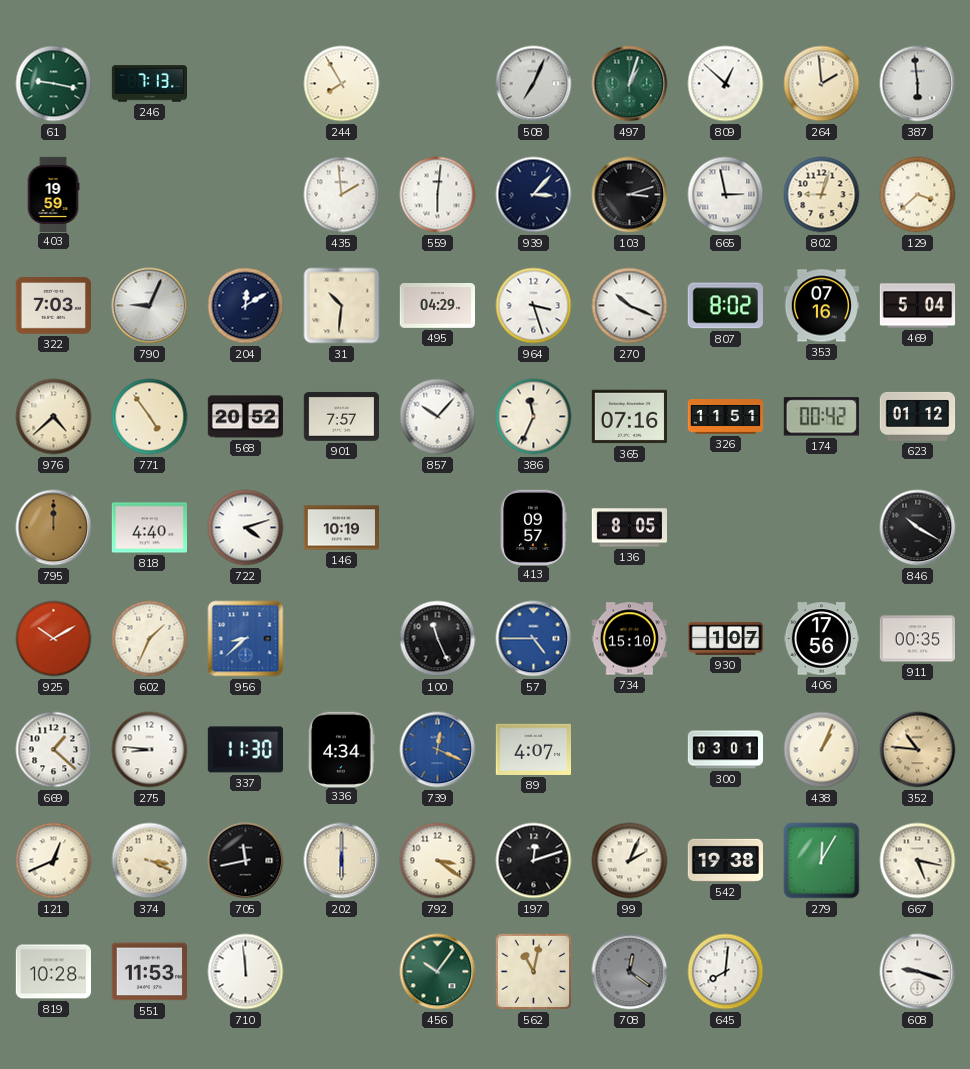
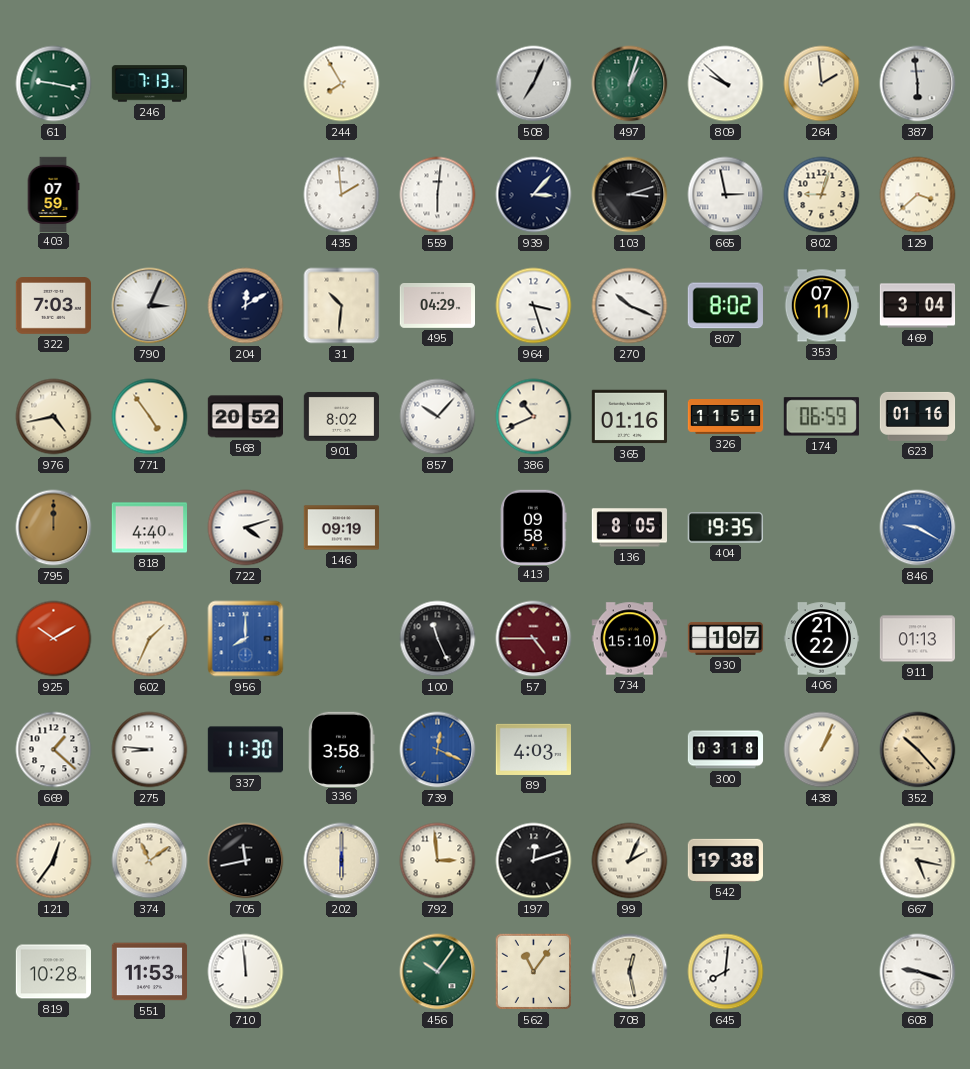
809: 12:52 -> 9:52 (726, 84)
403: 19:59 -> 07:59 (53, 194)
790: 9:04 -> 3:04 (150, 306)
353: 07:16 -> 07:11 (821, 306)
469: 5:04 -> 3:04 (918, 306)
976: 4:38 -> 4:43 (54, 417)
901: 7:57 -> 8:02 (341, 416)
386: 11:34 -> 10:41 (534, 417)
365: 07:16 -> 01:16 (629, 417)
174: 00:42 -> 06:59 (821, 417)
623: 01:12 -> 01:16 (918, 416)
146: 10:19 -> 09:19 (341, 528)
413: 09:57 -> 09:58 (534, 527)
404: none -> 19:35 (725, 528)
846: 10:20 -> 9:20 (918, 528)
846 dial: black -> blue (918, 528)
956: 8:38 -> 8:00 (246, 639)
57 dial: blue -> burgundy (534, 639)
406: 17:56 -> 21:22 (821, 639)
911: 00:35 -> 01:13 (917, 639)
336: 4:34 -> 3:58 (342, 749)
89: 4:07 -> 4:03 (533, 749)
300: 03:01 -> 03:18 (726, 750)
352: 10:46 -> 10:23 (918, 750)
121: 12:41 -> 12:36 (54, 861)
374: 3:19 -> 11:09 (150, 861)
792: 3:21 -> 2:59 (438, 861)
279: 12:05 -> none (822, 861)
562: 11:02 -> 11:06 (534, 972)
708: 12:21 -> 12:28 (630, 972)
708 dial: grey -> cream (630, 972)
